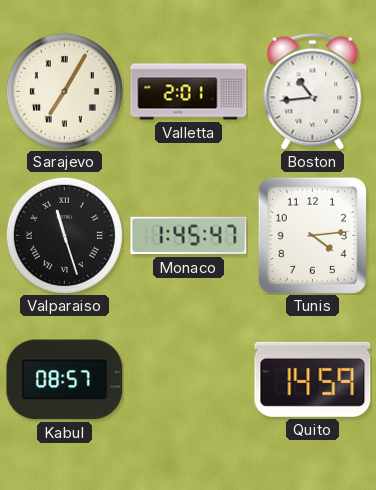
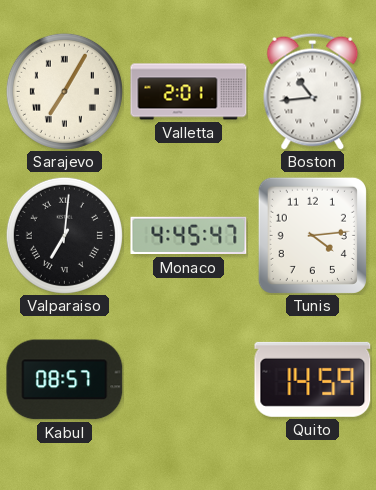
Valparaiso: 11:27 -> 7:01 (64, 235)
Monaco: 1:45 -> 4:45 (189, 236)
